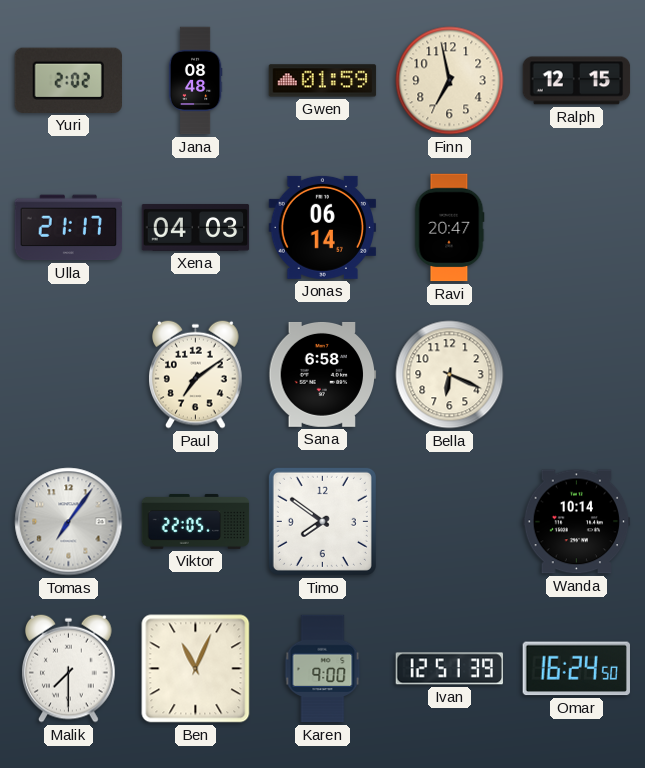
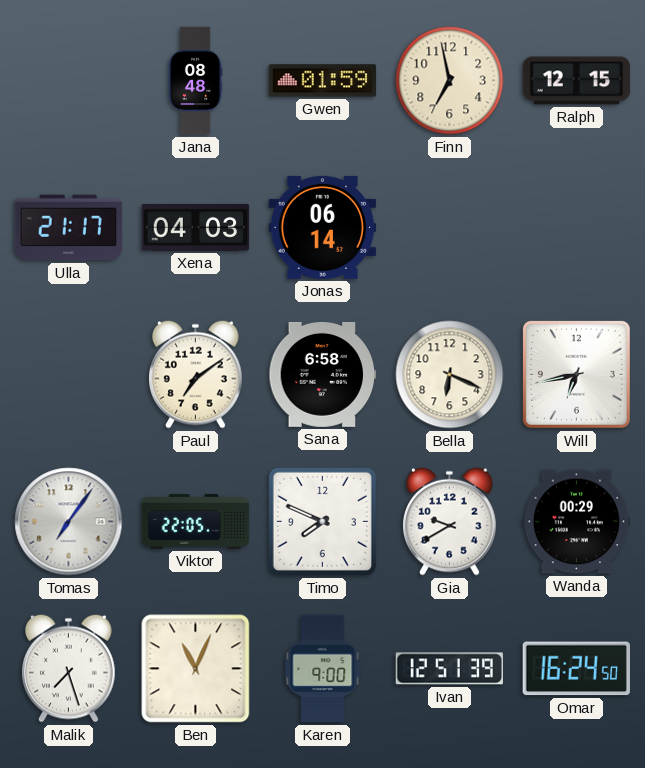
Yuri: 2:02 -> none (68, 80)
Ravi: 20:47 -> none (449, 228)
Will: none -> 6:43 (576, 374)
Timo: 7:51 -> 7:49 (322, 521)
Gia: none -> 9:40 (450, 521)
Wanda: 10:14 -> 00:29 (577, 522)
Malik: 7:30 -> 7:27 (69, 668)
